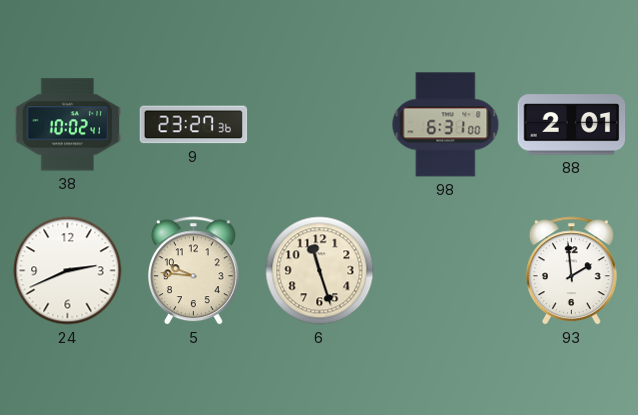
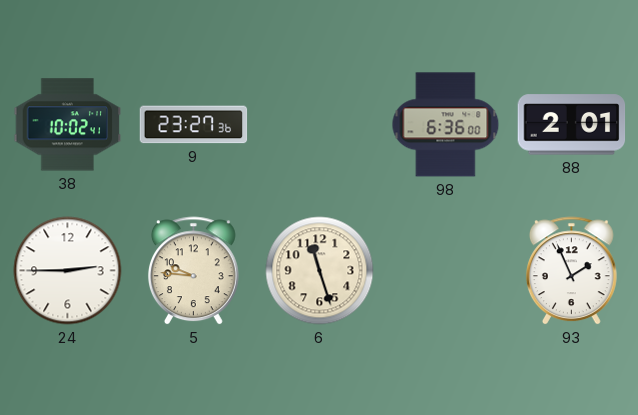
98: 6:31 -> 6:36 (446, 125)
24: 2:41 -> 2:45 (68, 271)
93: 1:59 -> 1:56 (571, 271)
